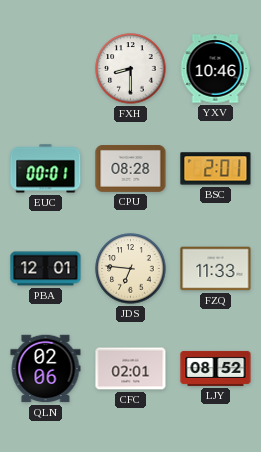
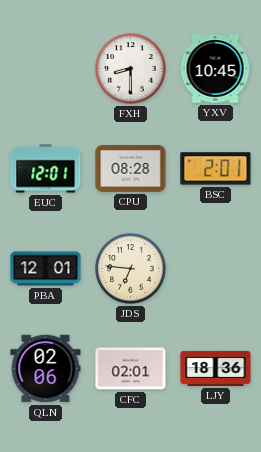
YXV: 10:46 -> 10:45 (215, 69)
EUC: 00:01 -> 12:01 (46, 169)
FZQ: 11:33 -> none (216, 269)
LJY: 08:52 -> 18:36 (216, 368)
